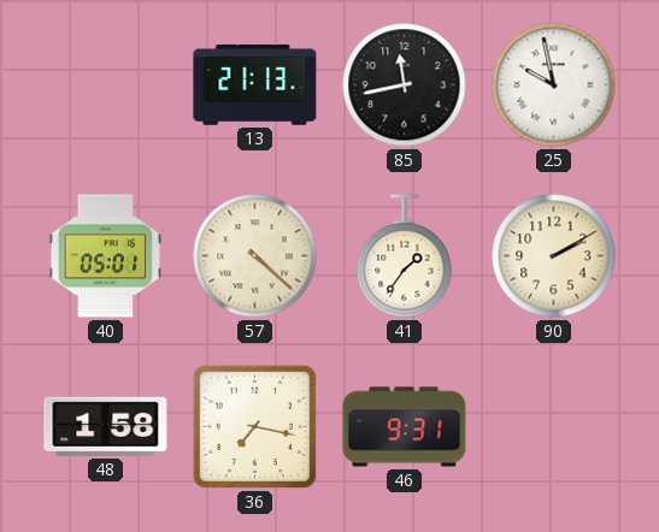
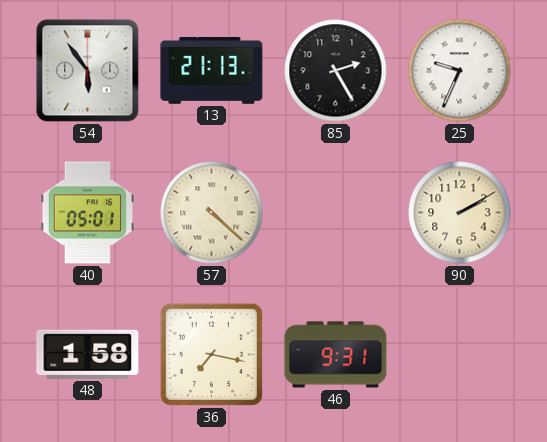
54: none -> 5:54 (88, 71)
85: 11:43 -> 2:25 (336, 71)
25: 9:58 -> 9:34 (460, 71)
41: 1:36 -> none (405, 256)
